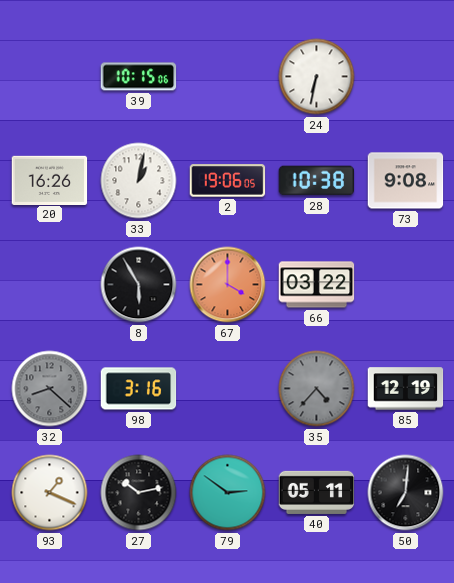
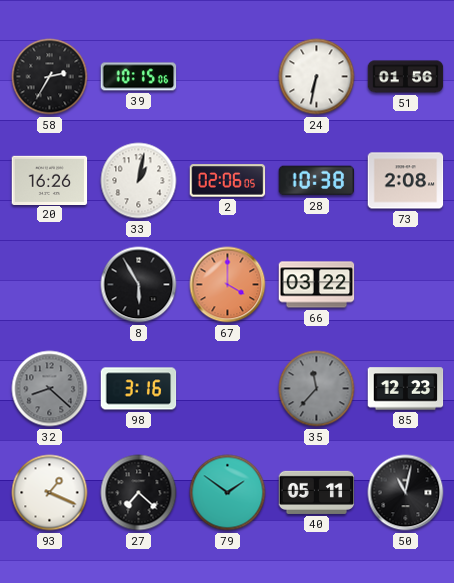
58: none -> 2:35 (50, 77)
51: none -> 01:56 (406, 77)
2: 19:06 -> 02:06 (228, 181)
73: 9:08 -> 2:08 (406, 181)
35: 4:37 -> 11:37 (317, 389)
85: 12:19 -> 12:23 (406, 389)
27: 10:13 -> 7:22 (139, 493)
79: 2:51 -> 1:51 (228, 493)
50: 7:01 -> 11:02 (406, 493)
